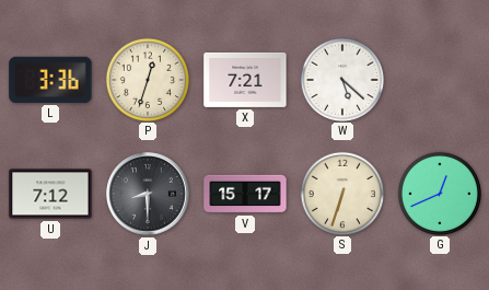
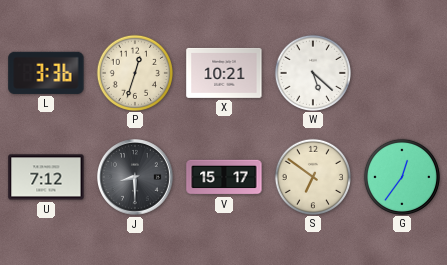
X: 7:21 -> 10:21 (224, 73)
S: 6:33 -> 6:51 (312, 176)
G: 12:41 -> 12:36 (401, 176)
